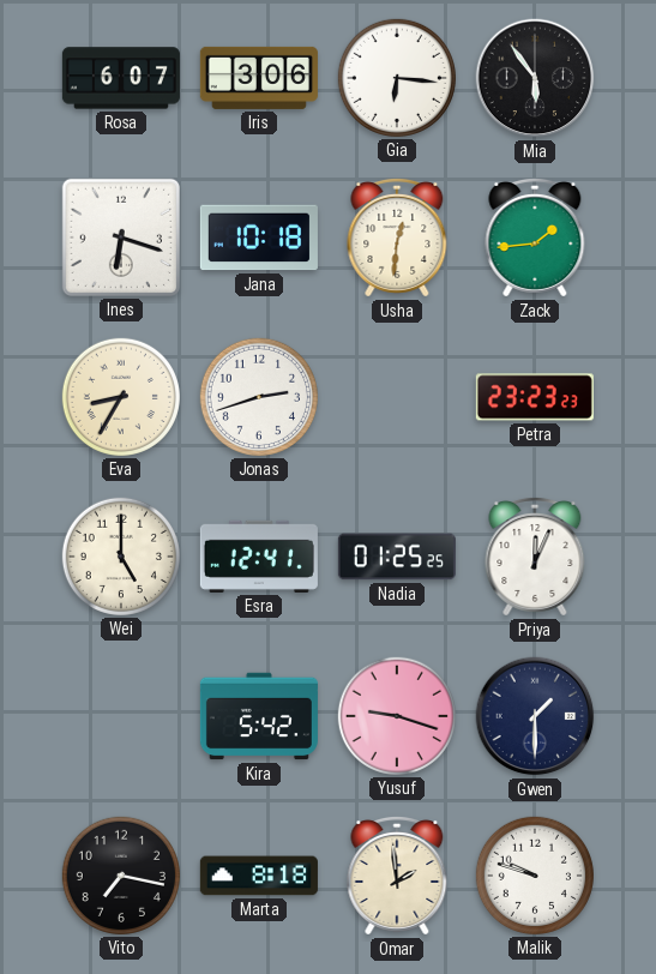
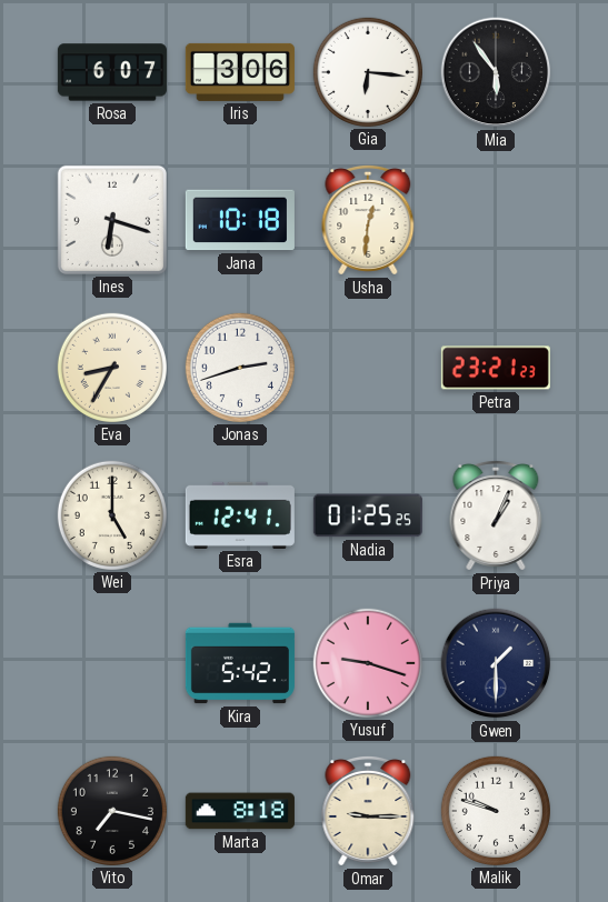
Zack: 1:44 -> none (535, 238)
Petra: 23:23 -> 23:21 (496, 368)
Priya: 12:04 -> 1:04 (496, 515)
Omar: 1:59 -> 9:15 (368, 811)
